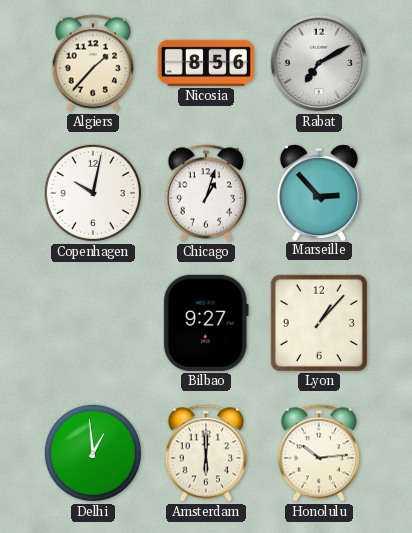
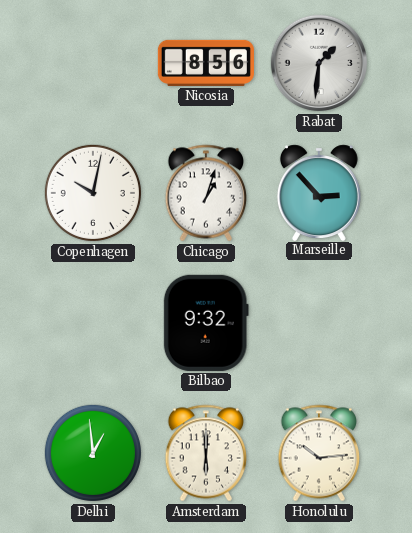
Algiers: 1:37 -> none (93, 63)
Rabat: 7:10 -> 1:31 (319, 63)
Bilbao: 9:27 -> 9:32 (206, 323)
Lyon: 1:07 -> none (319, 323)
